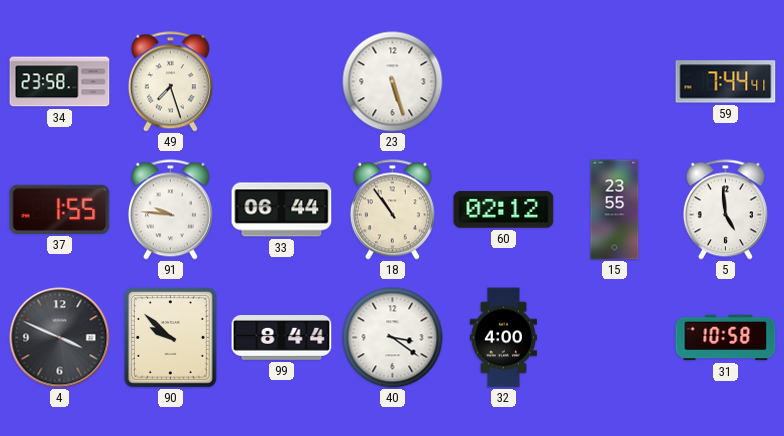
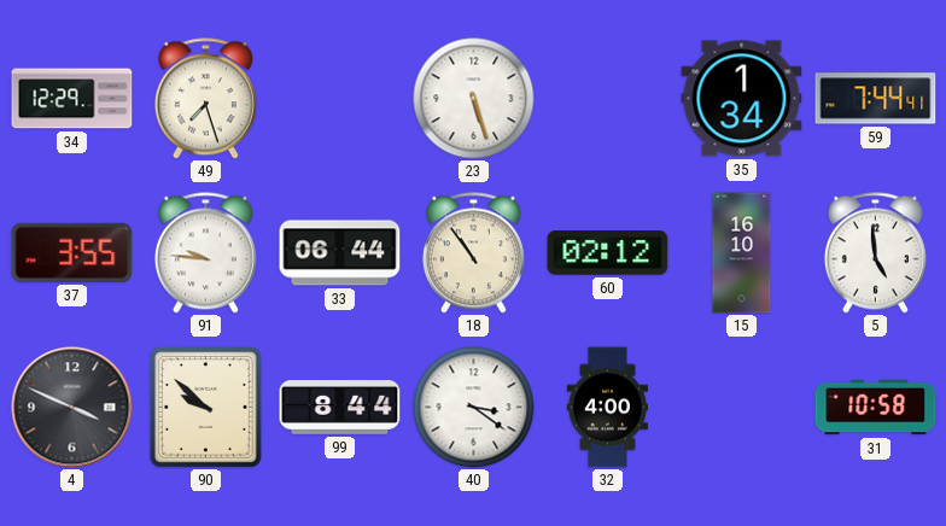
34: 23:58 -> 12:29 (72, 99)
35: none -> 1:34 (742, 99)
37: 1:55 -> 3:55 (72, 252)
15: 23:55 -> 16:10 (742, 253)
